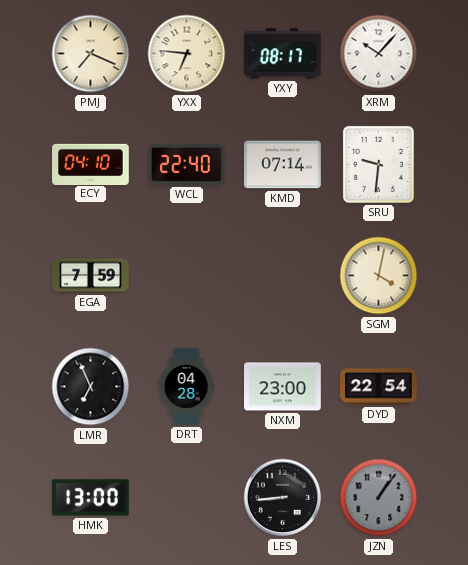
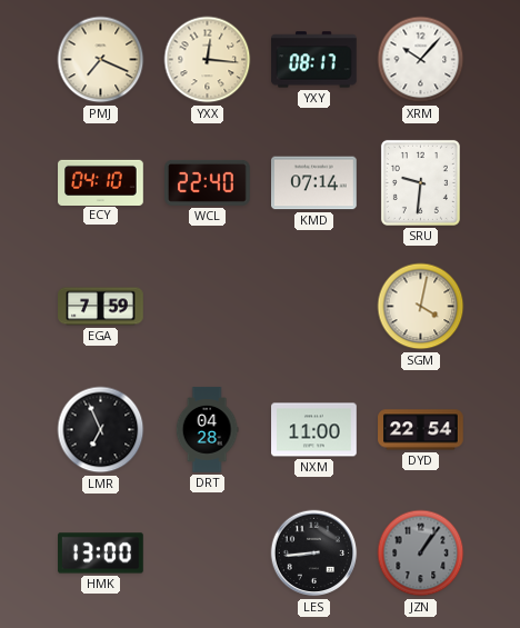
YXX: 6:46 -> 12:16 (208, 60)
NXM: 23:00 -> 11:00 (314, 430)
